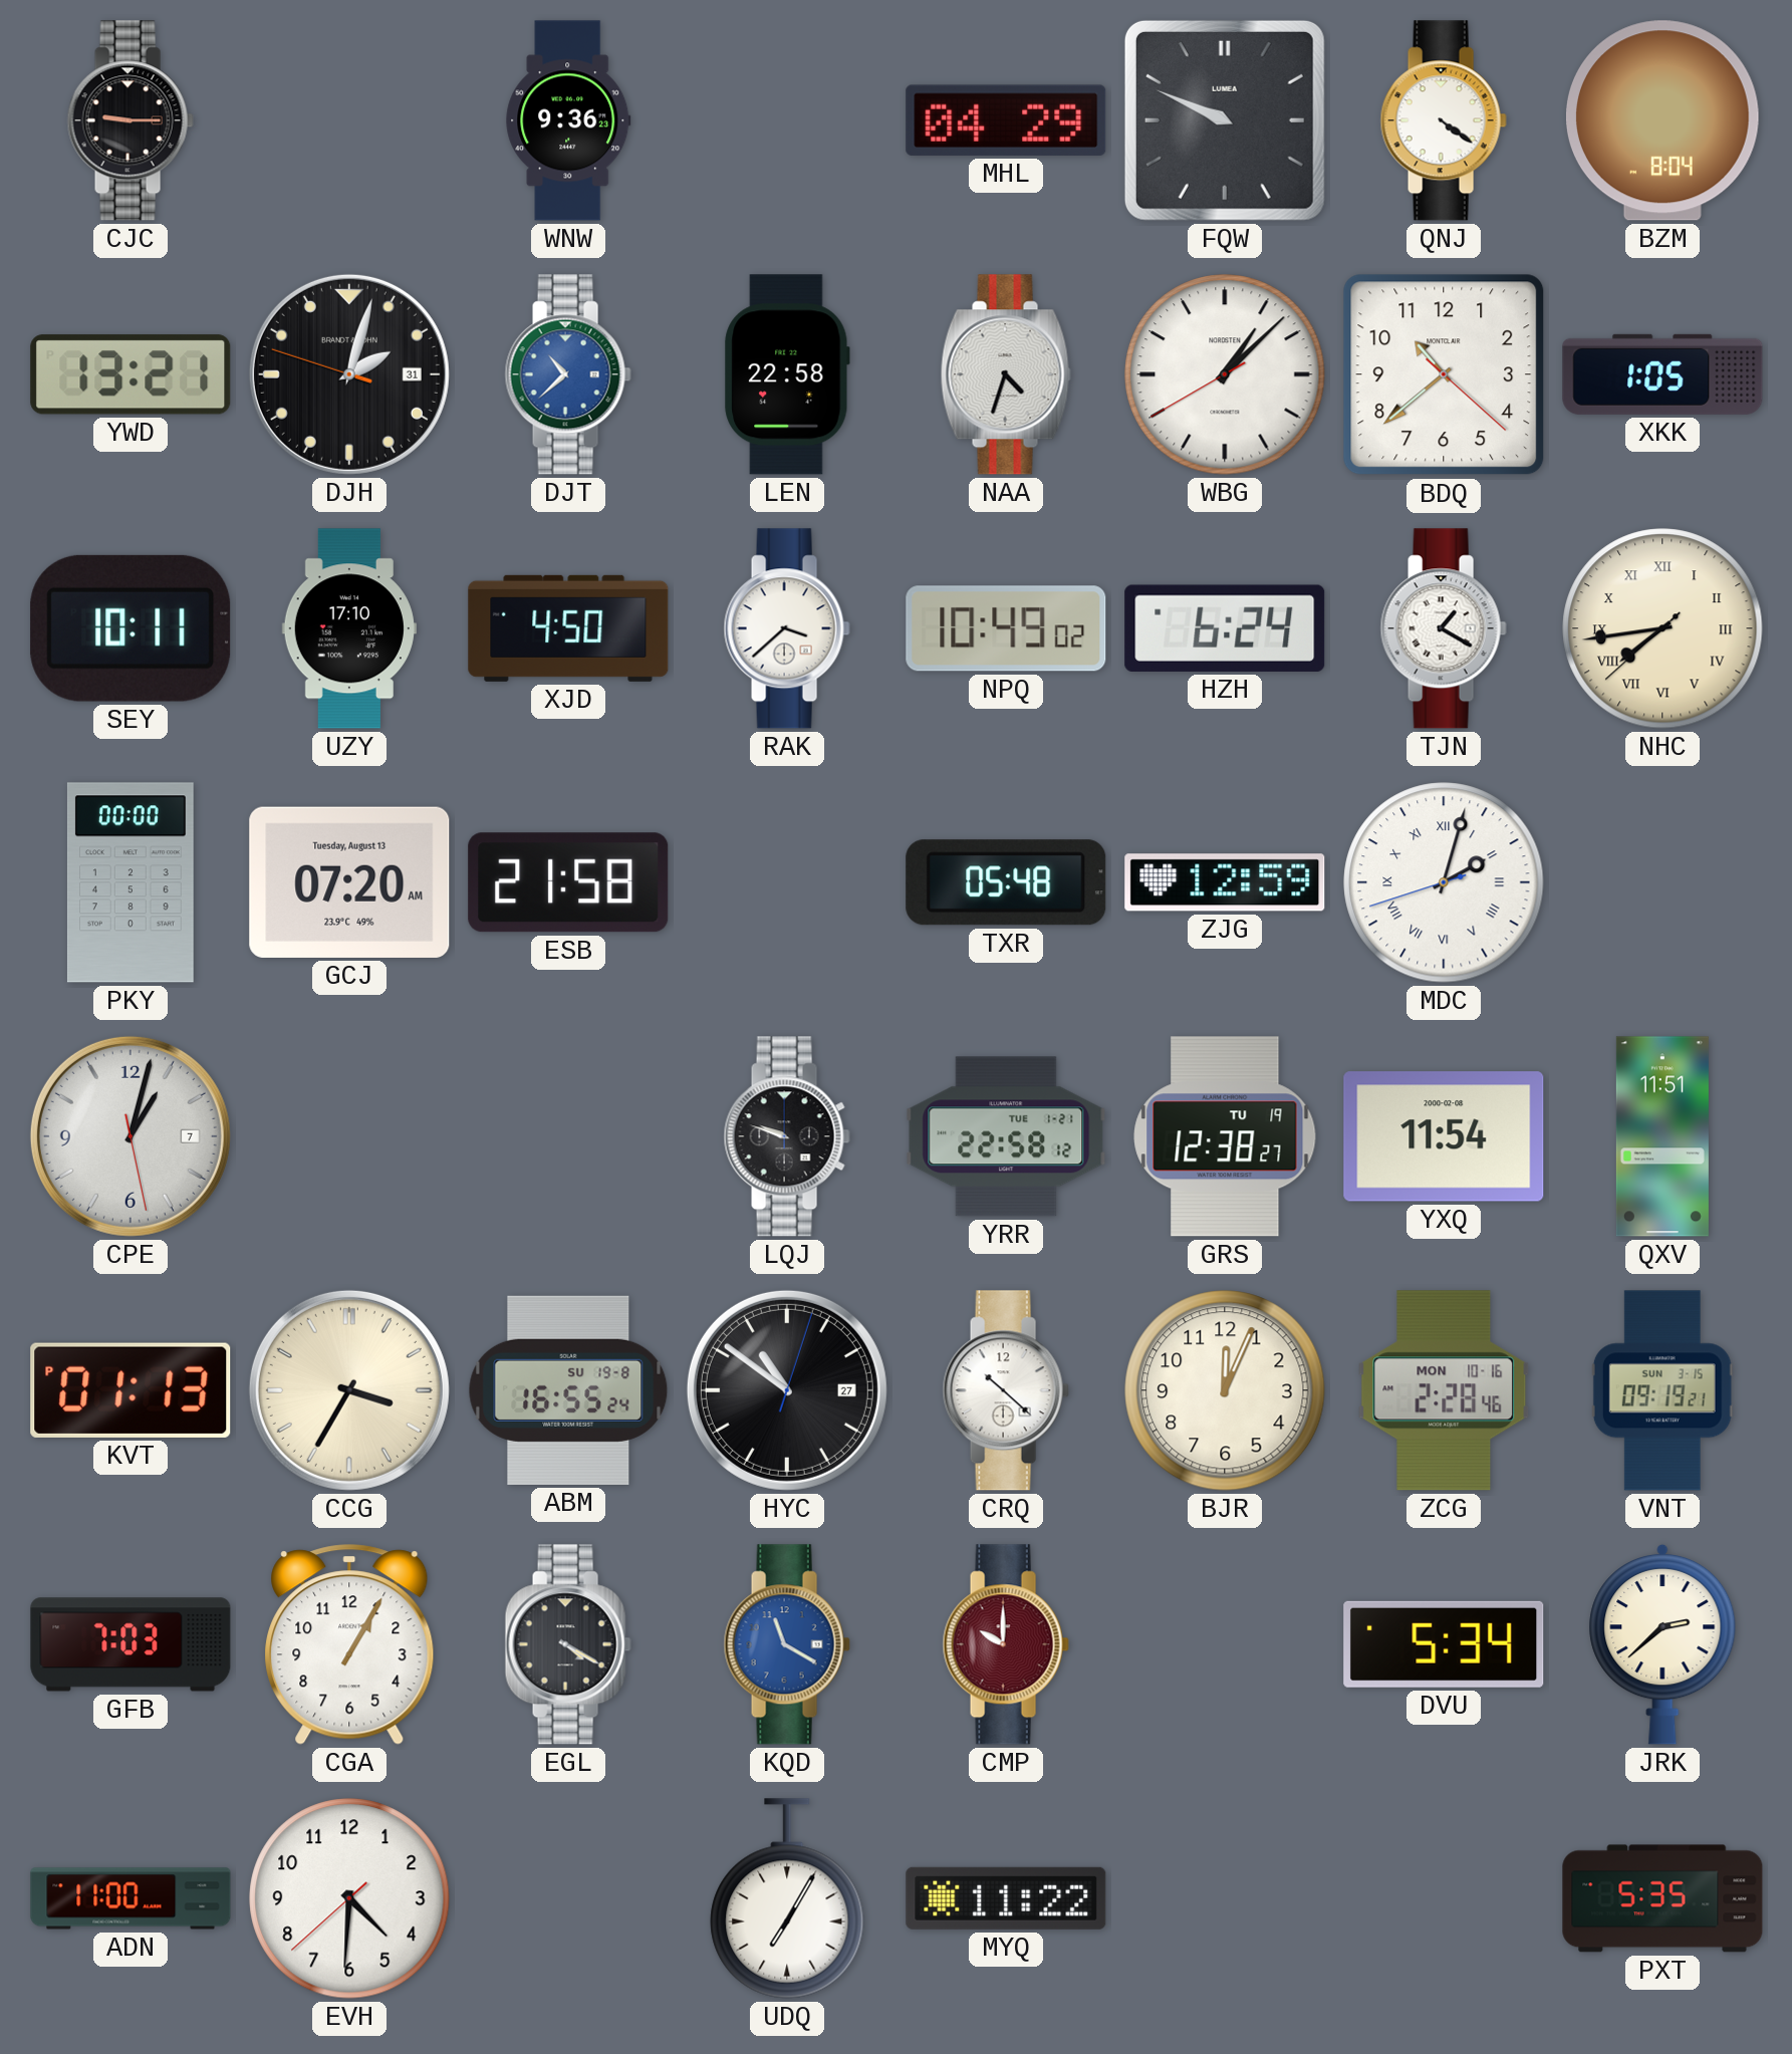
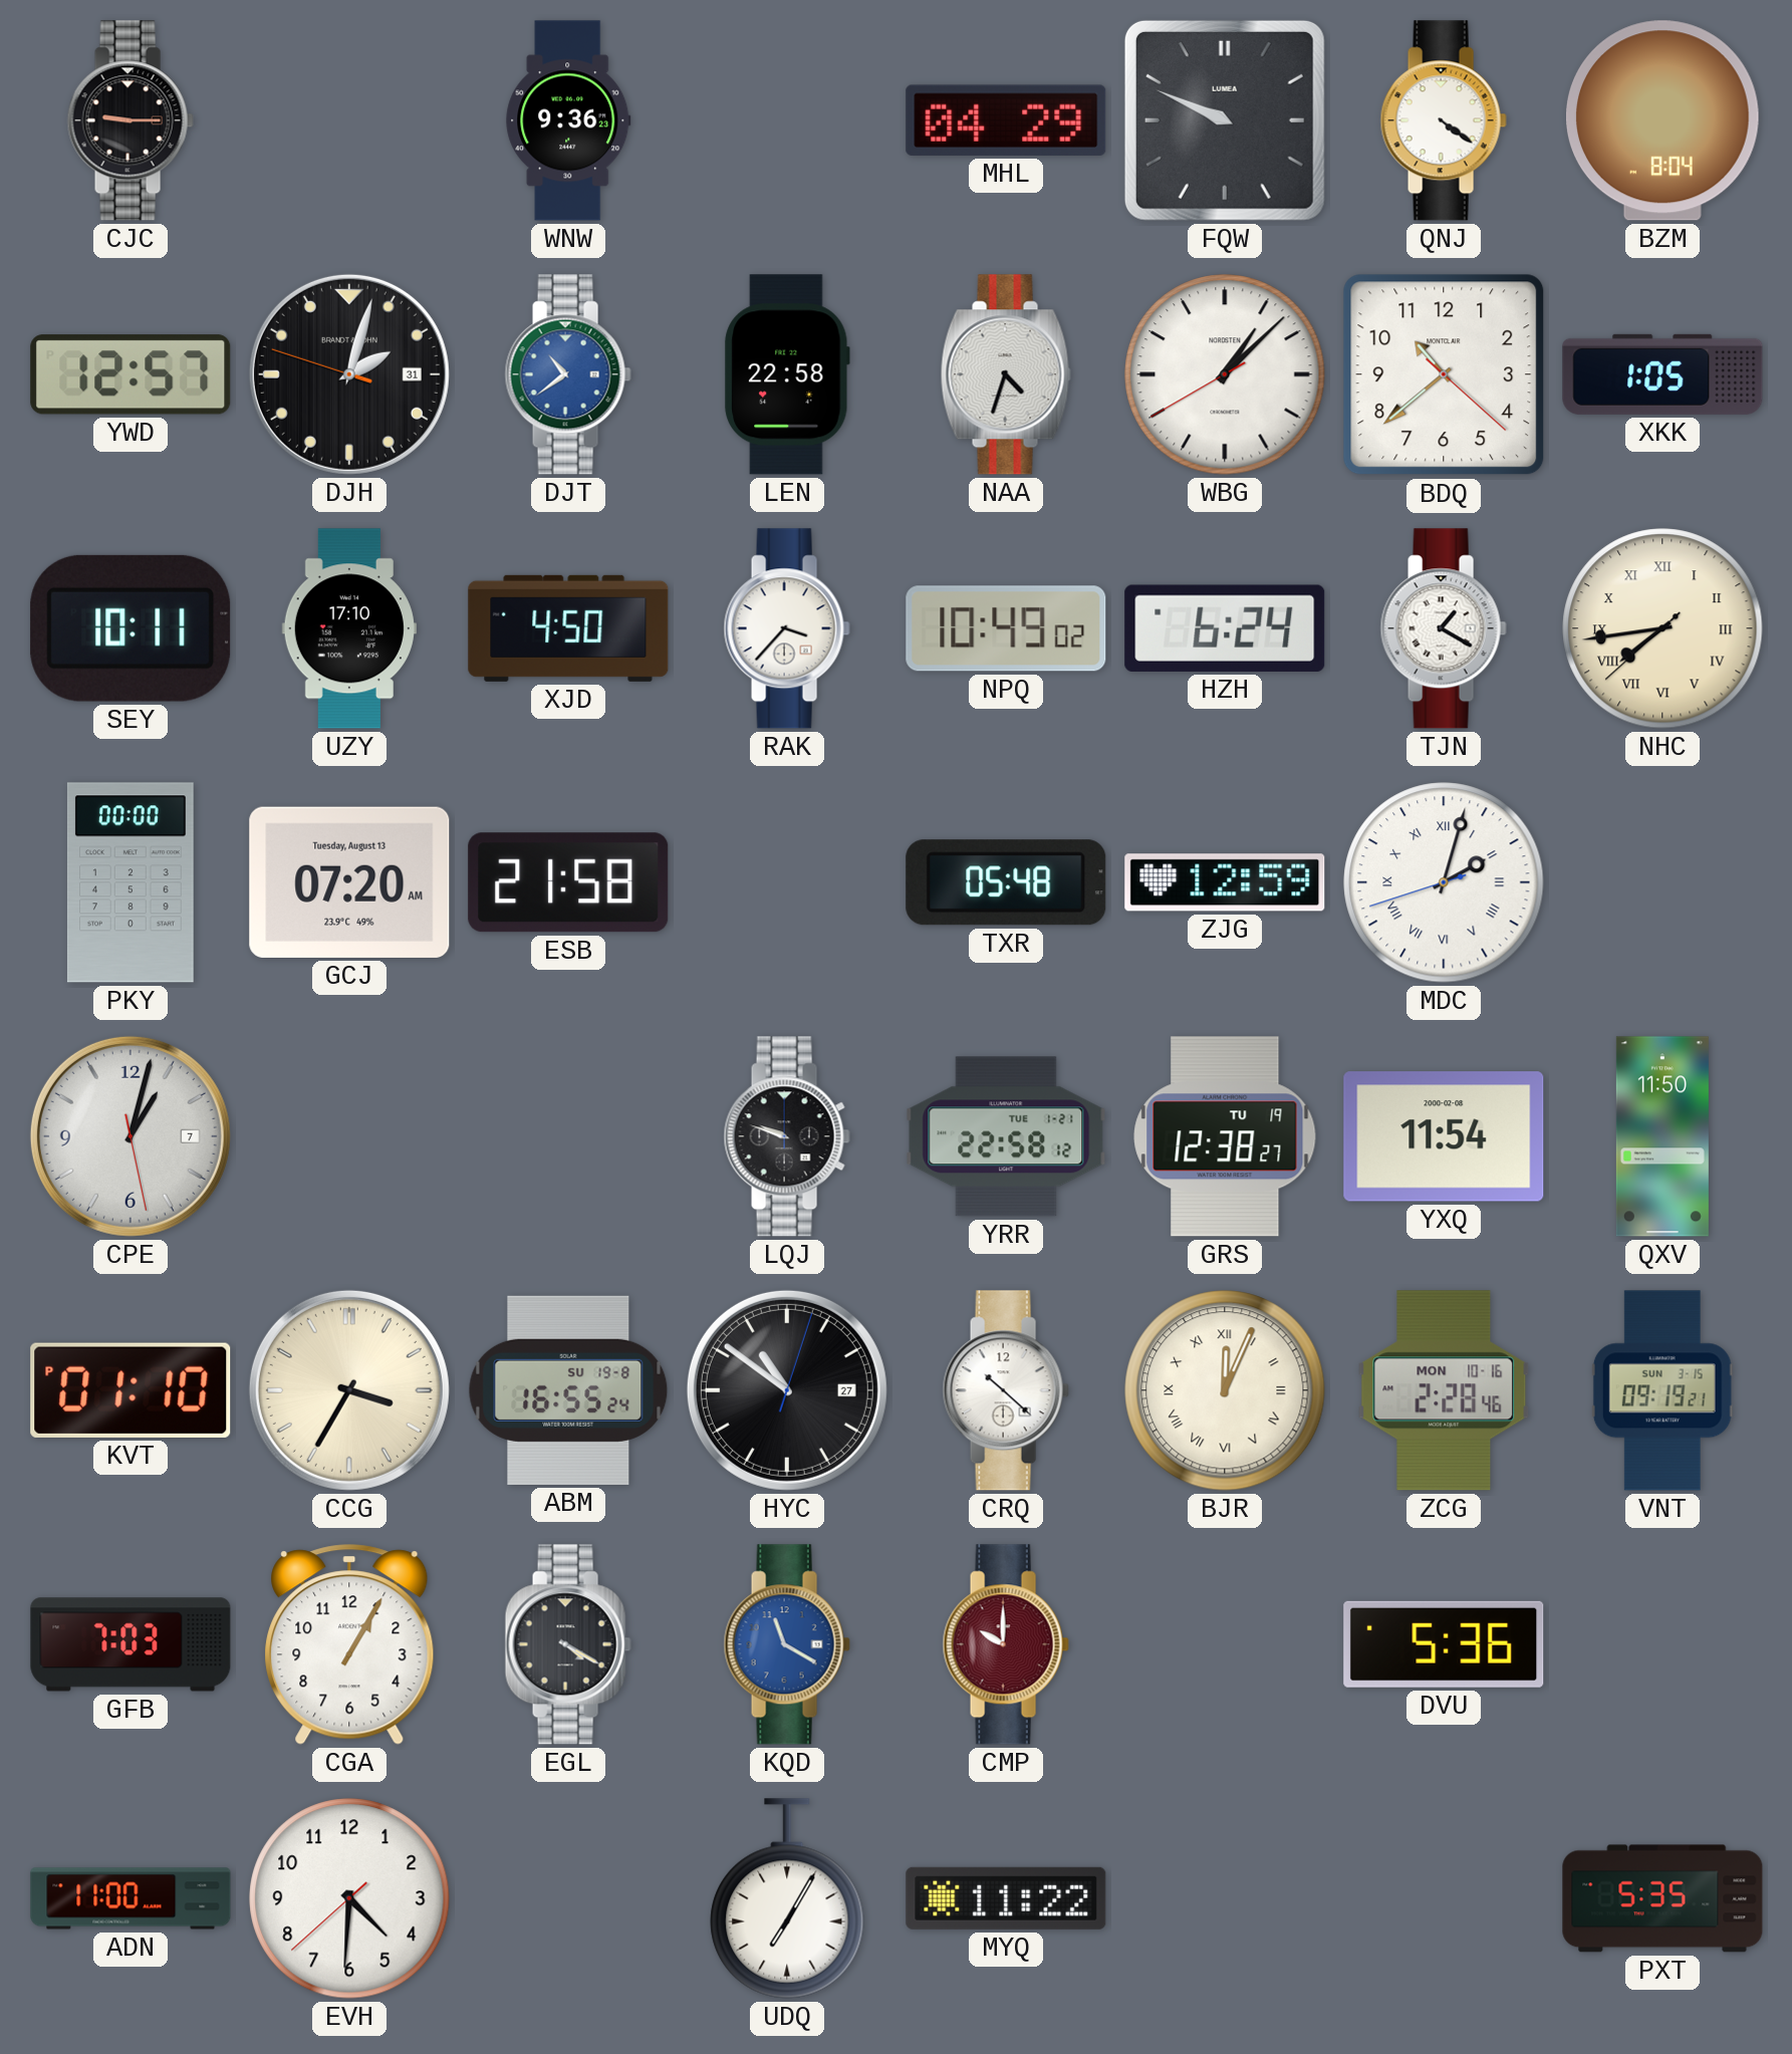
YWD: 13:21 -> 12:57 (131, 374)
DJT: 10:38 -> 10:39 (568, 374)
RAK: 3:38 -> 3:37 (787, 628)
QXV: 11:51 -> 11:50 (1662, 1136)
KVT: 01:13 -> 01:10 (131, 1390)
BJR numerals: Arabic -> Roman (1225, 1390)
DVU: 5:34 -> 5:36 (1444, 1644)
JRK: 2:38 -> none (1662, 1644)
